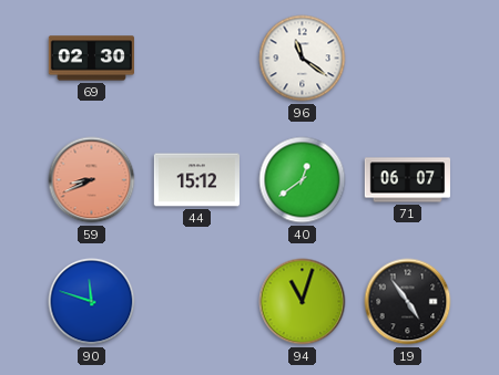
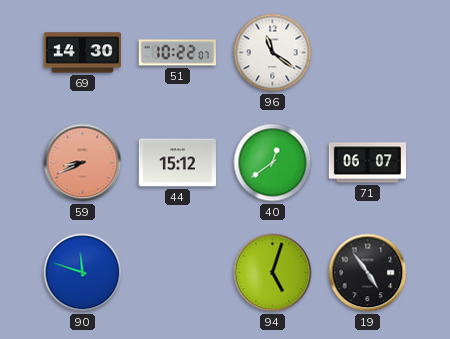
69: 02:30 -> 14:30 (82, 53)
51: none -> 10:22 (177, 53)
94: 11:03 -> 5:03 (273, 273)
